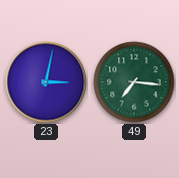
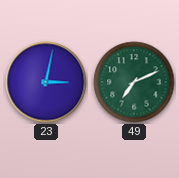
49: 7:16 -> 7:11 (134, 82)
